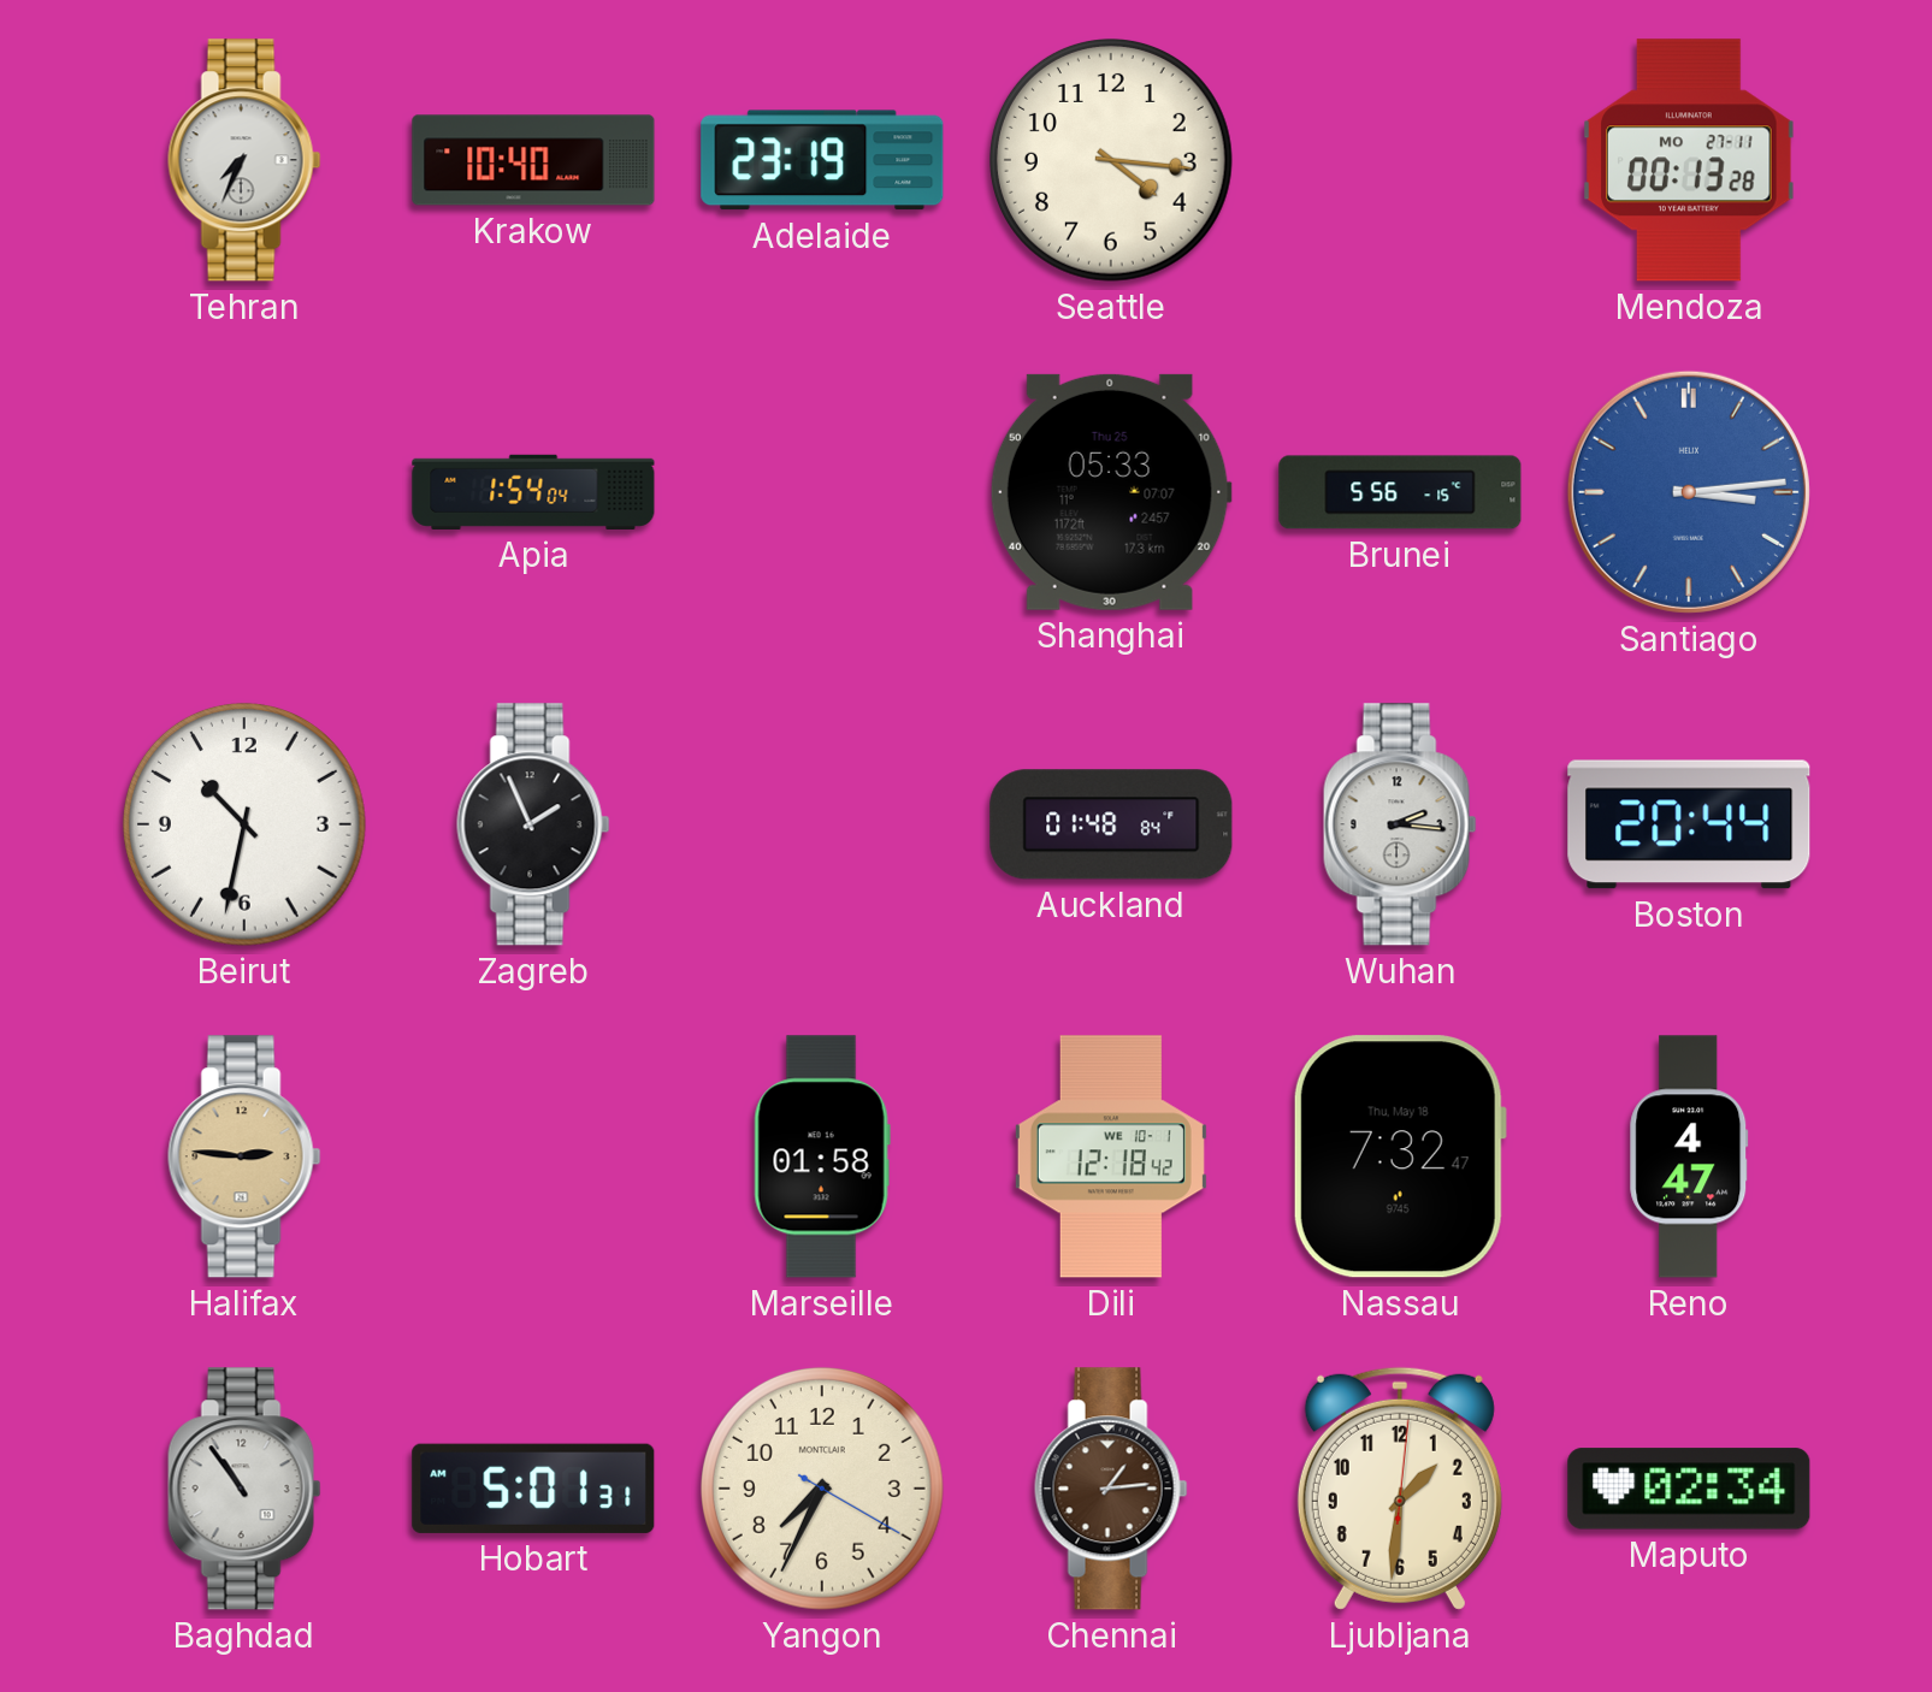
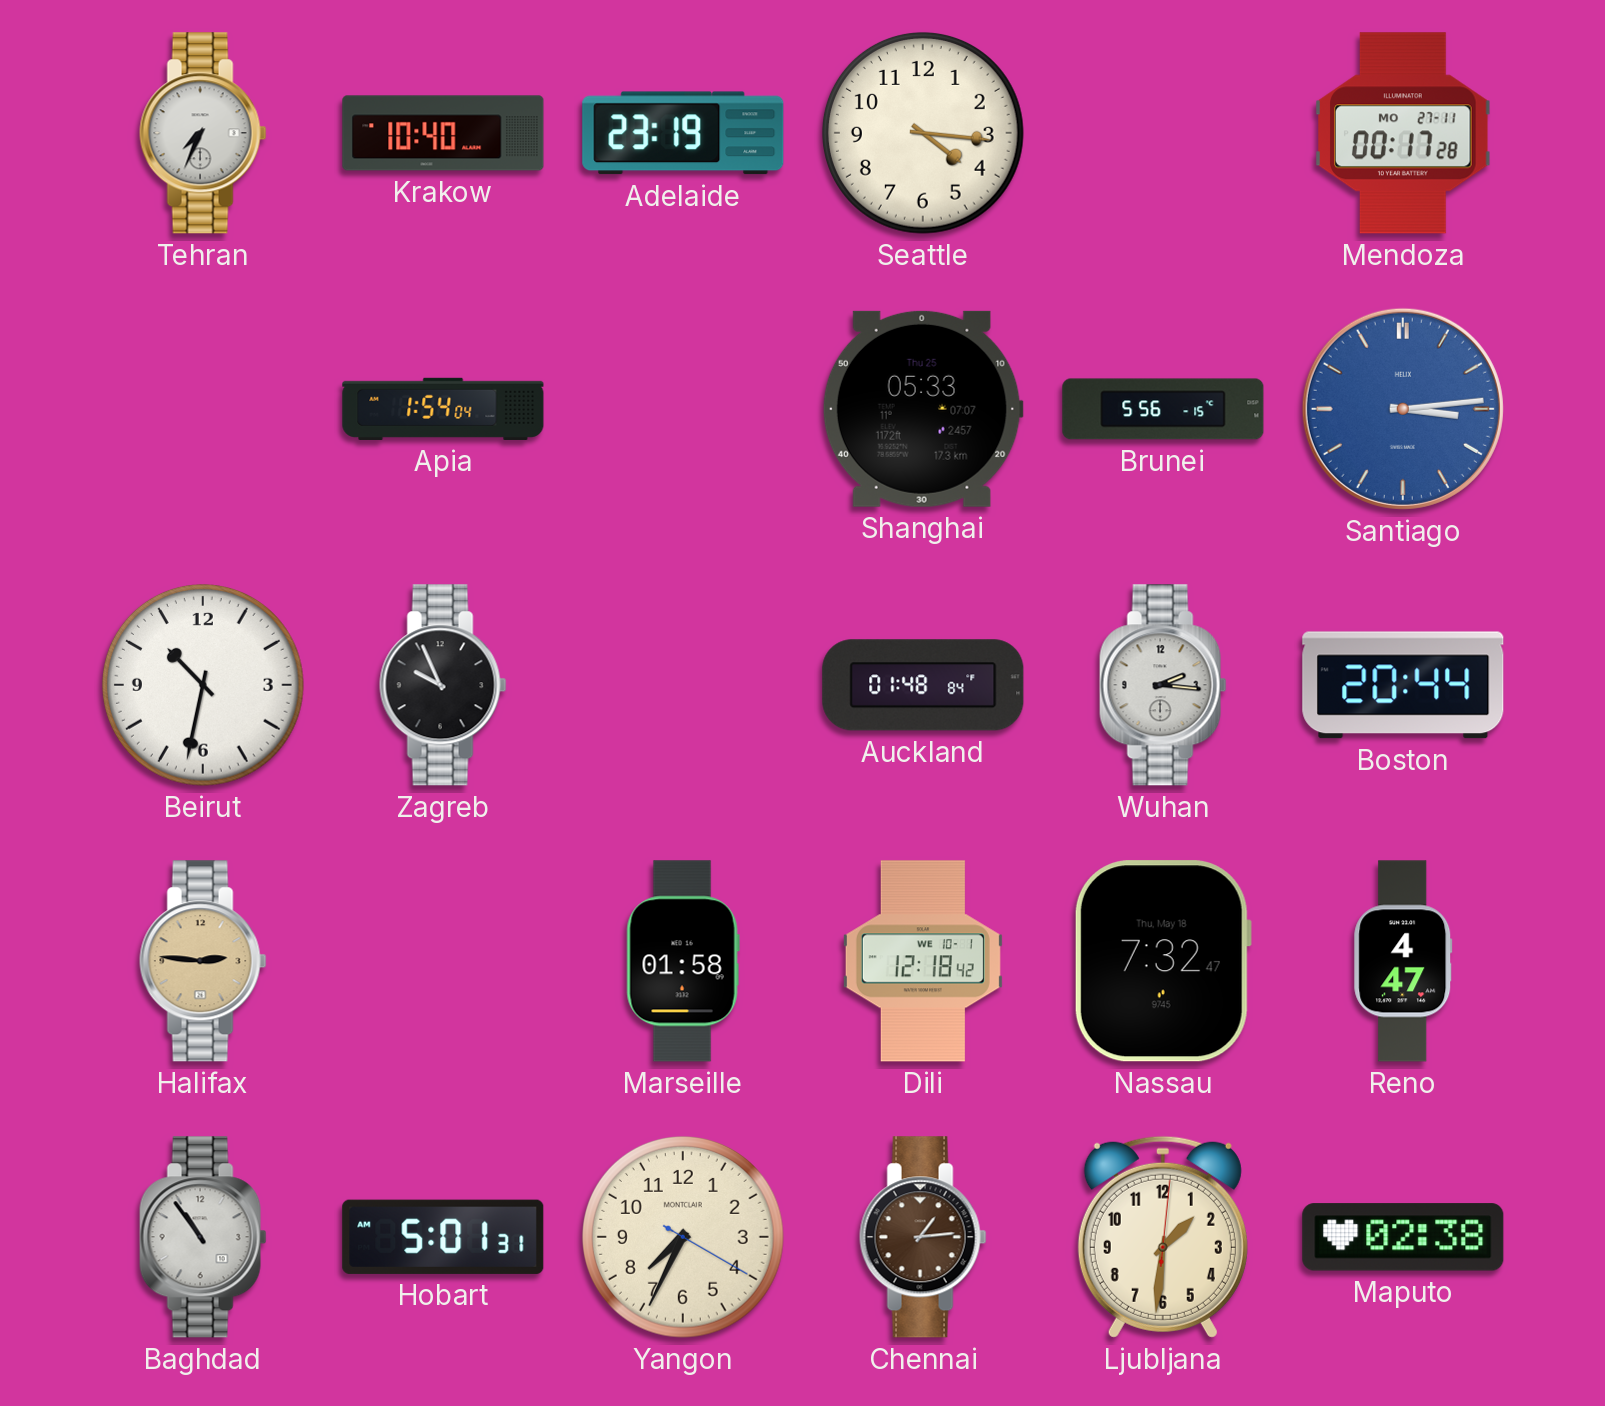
Mendoza: 00:13 -> 00:17 (1403, 133)
Zagreb: 1:56 -> 9:56 (443, 685)
Maputo: 02:34 -> 02:38 (1403, 1237)
